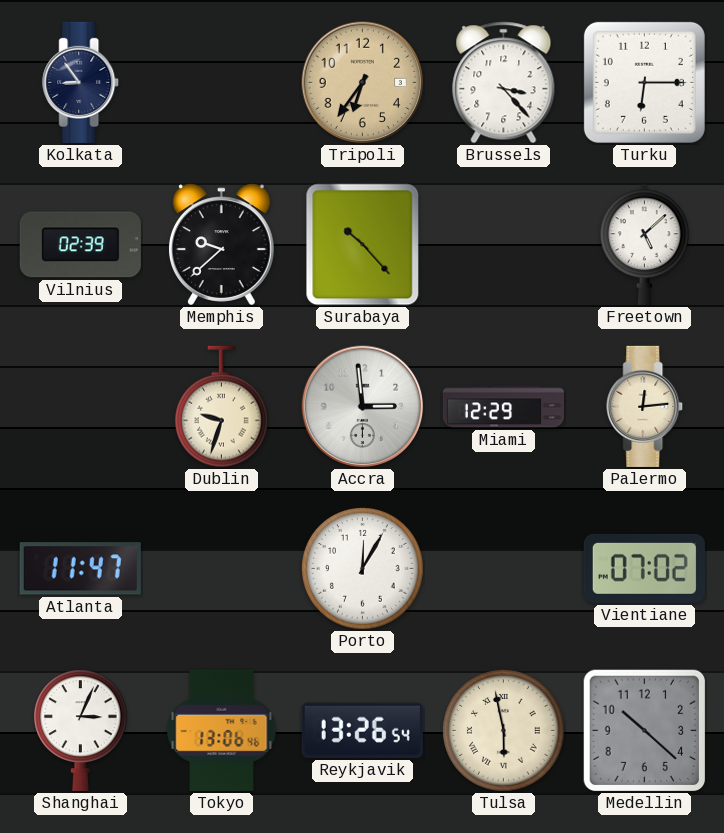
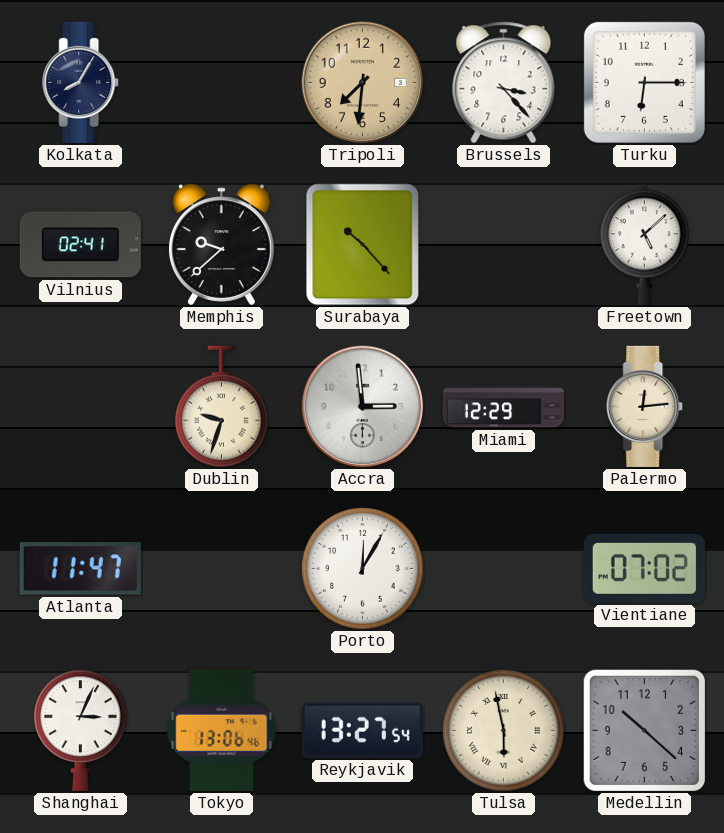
Kolkata: 8:54 -> 8:05 (81, 82)
Tripoli: 6:36 -> 7:31 (363, 83)
Vilnius: 02:39 -> 02:41 (80, 245)
Reykjavik: 13:26 -> 13:27 (362, 730)
